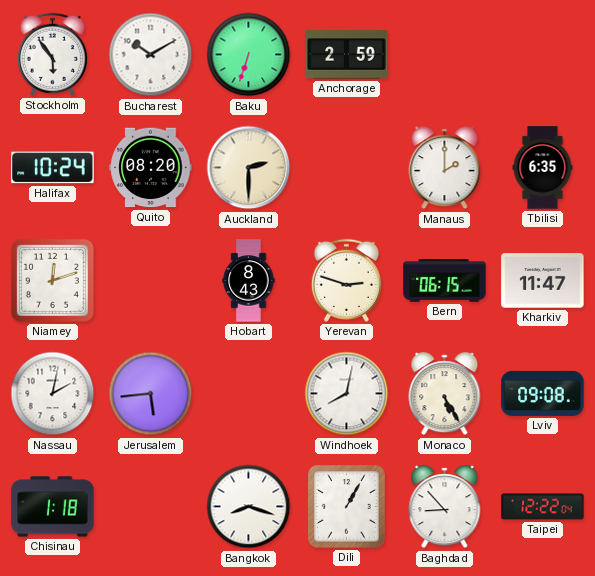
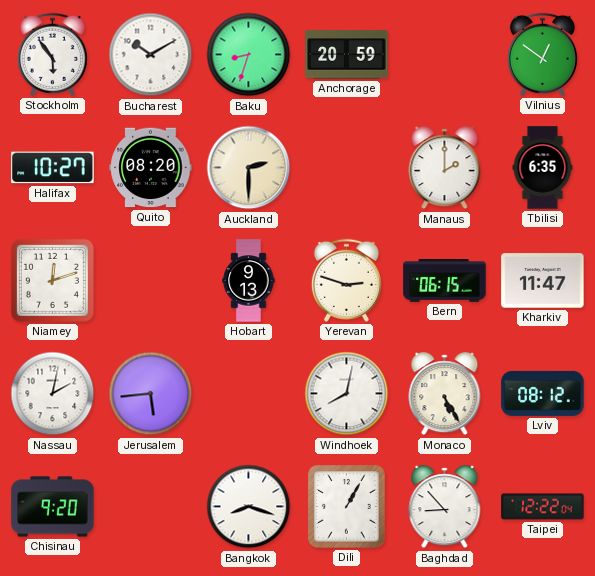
Baku: 6:33 -> 8:33 (249, 55)
Anchorage: 2:59 -> 20:59 (347, 55)
Vilnius: none -> 12:51 (542, 54)
Halifax: 10:24 -> 10:27 (53, 168)
Hobart: 8:43 -> 9:13 (249, 281)
Lviv: 09:08 -> 08:12 (543, 393)
Chisinau: 1:18 -> 9:20 (53, 507)
